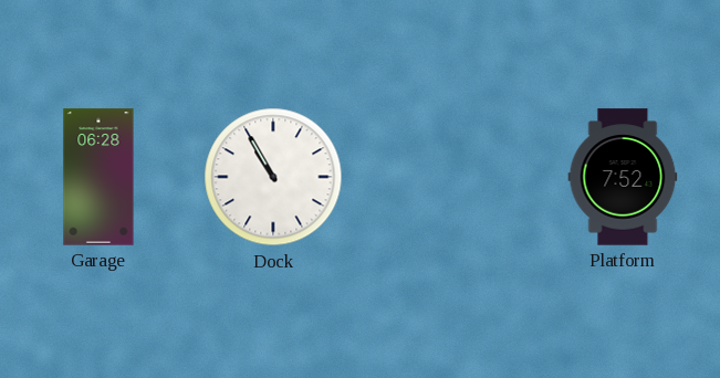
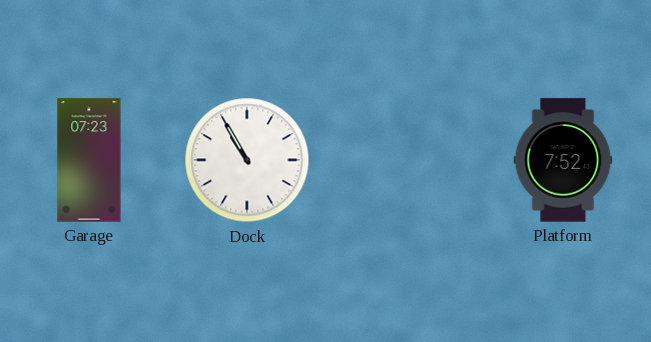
Garage: 06:28 -> 07:23 (89, 160)
